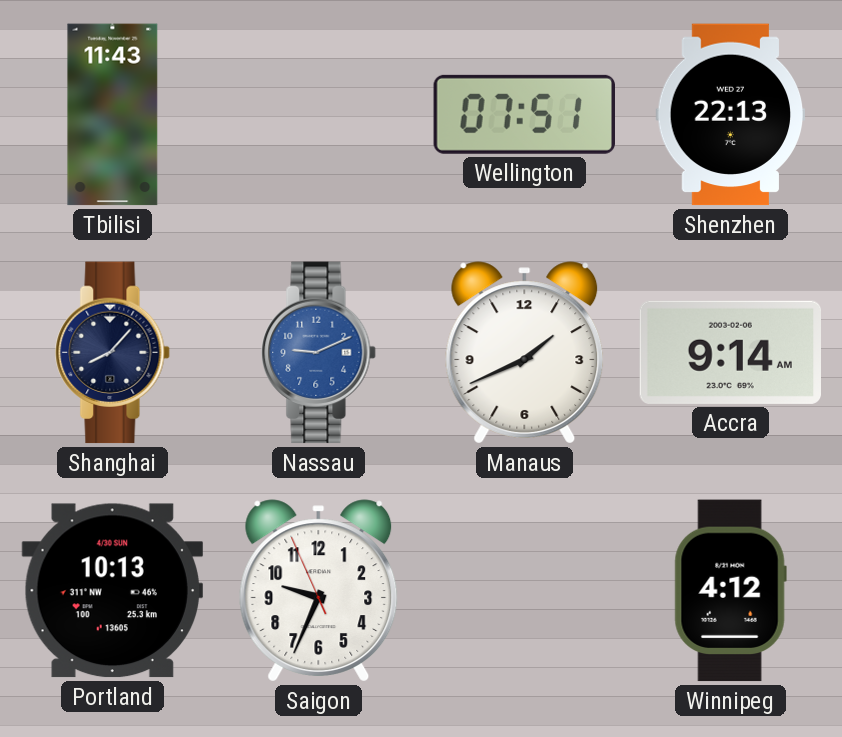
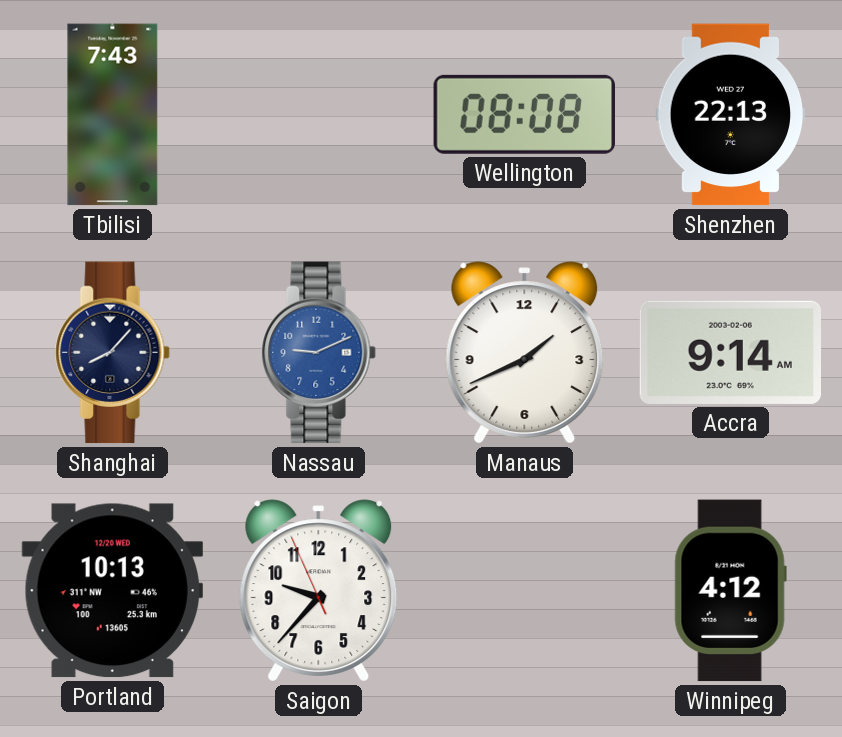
Tbilisi: 11:43 -> 7:43 (113, 115)
Wellington: 07:51 -> 08:08 (525, 114)
Portland date: 4/30 SUN -> 12/20 WED (112, 591)
Saigon: 9:33 -> 9:36 (319, 591)
